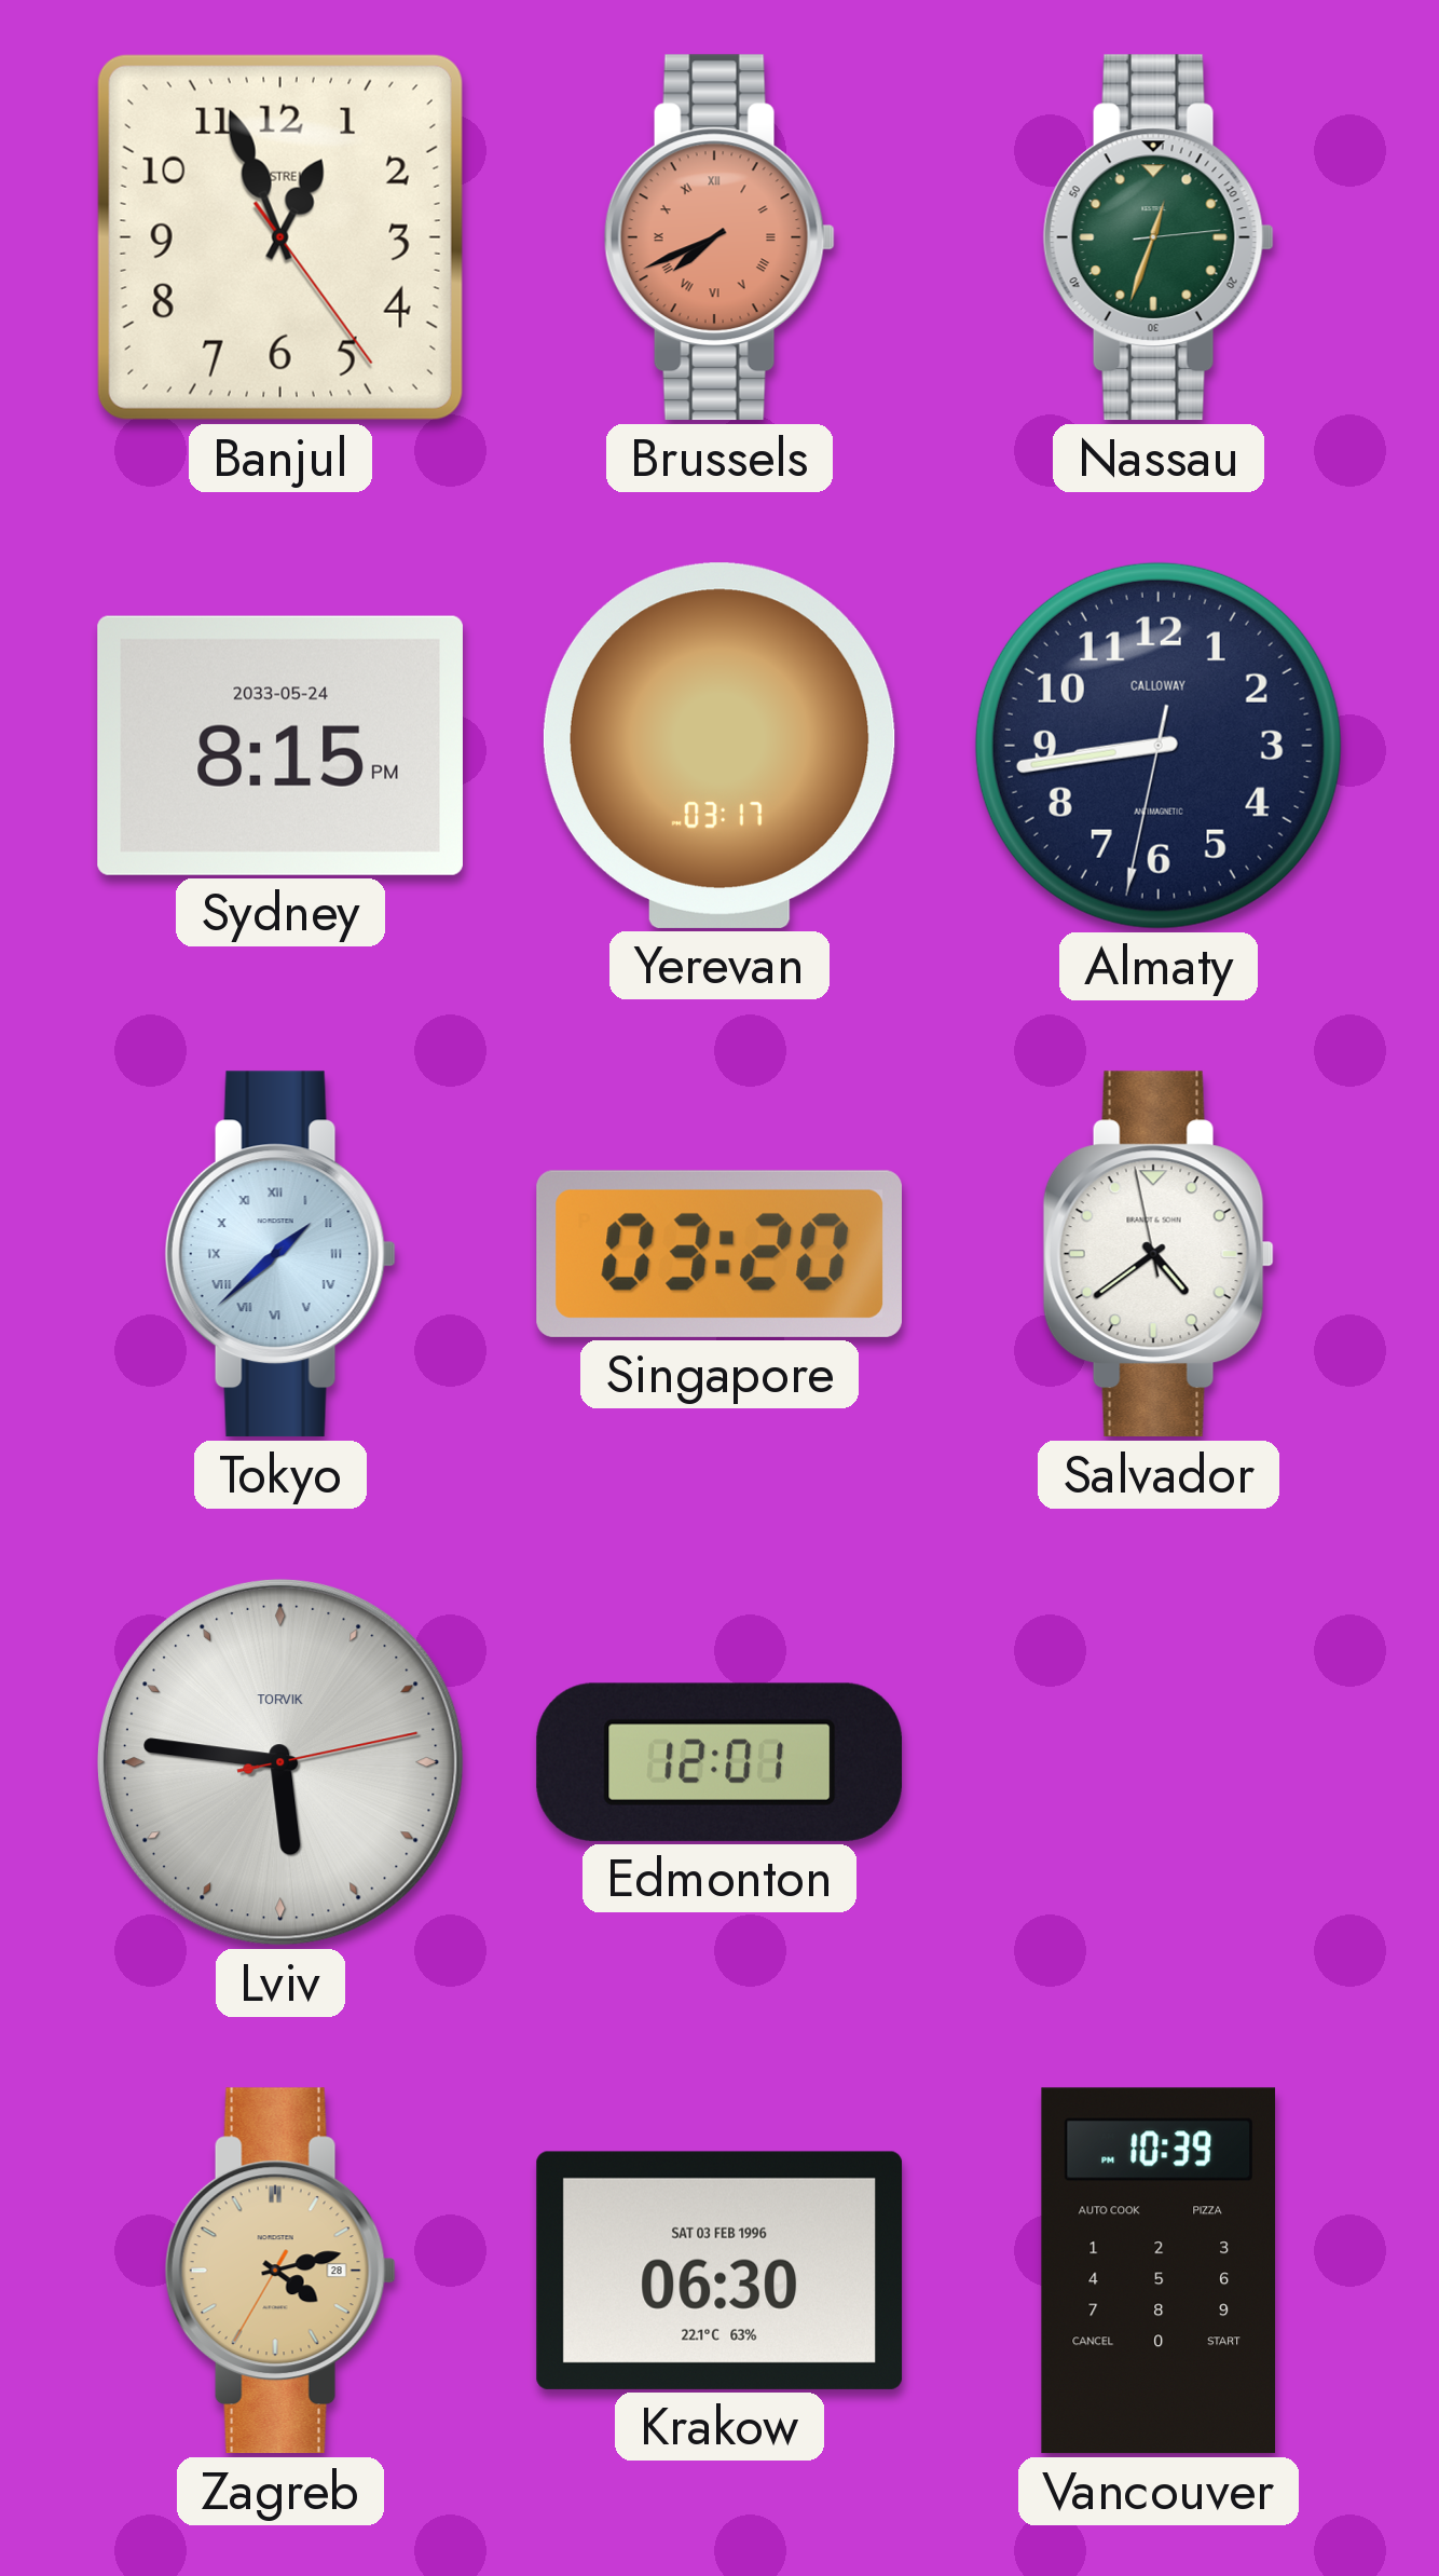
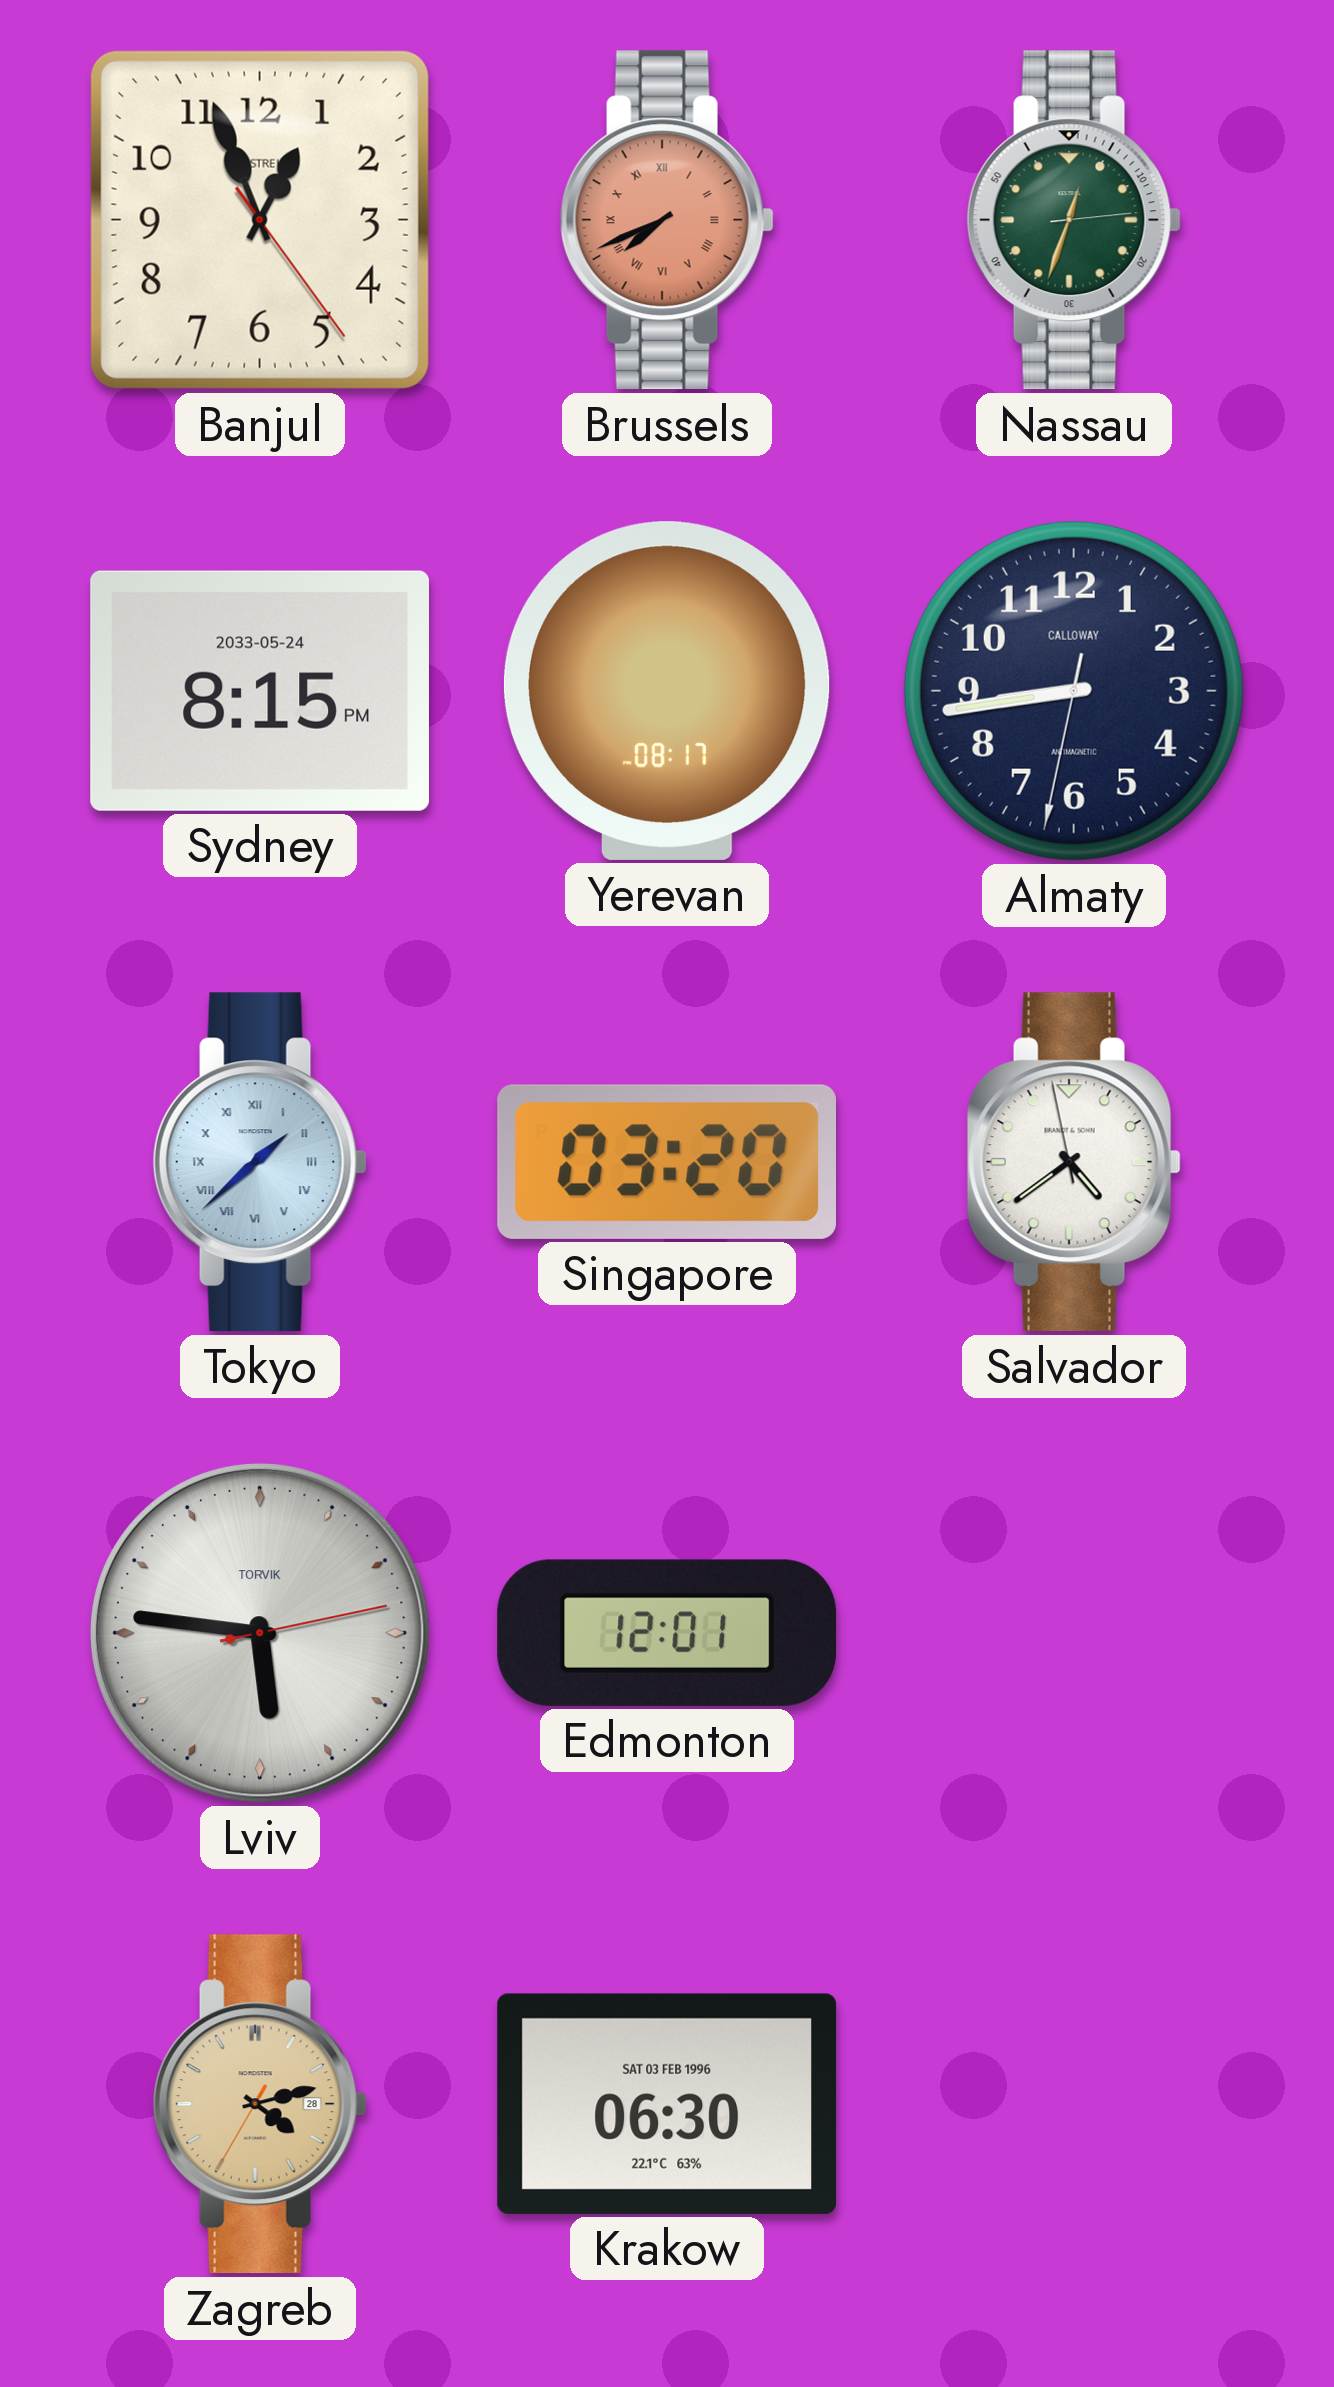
Yerevan: 03:17 -> 08:17 (667, 691)
Vancouver: 10:39 -> none (1159, 2271)
